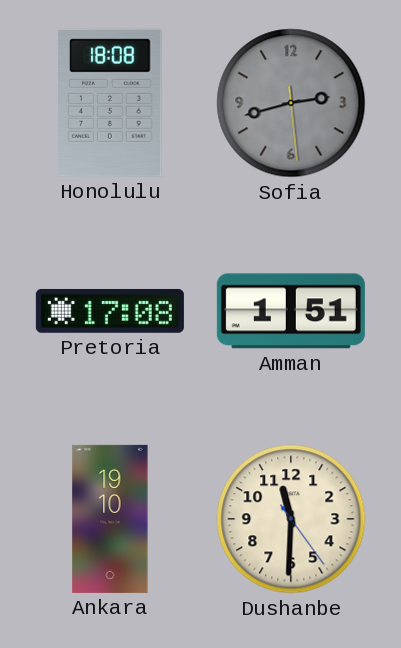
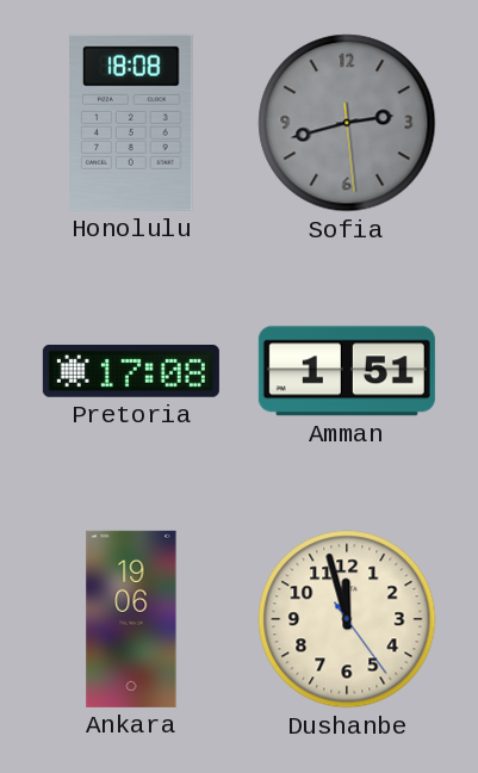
Ankara: 19:10 -> 19:06 (131, 619)
Dushanbe: 11:30 -> 11:57 (347, 619)
